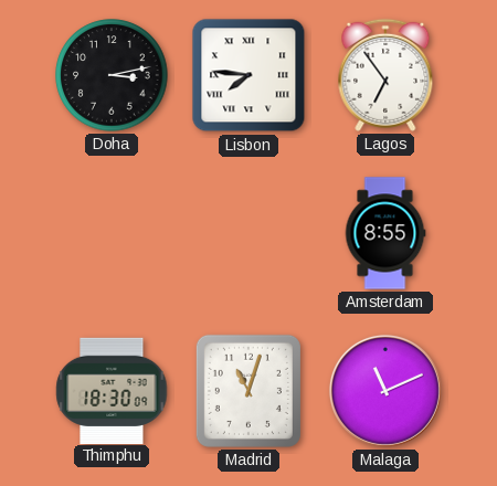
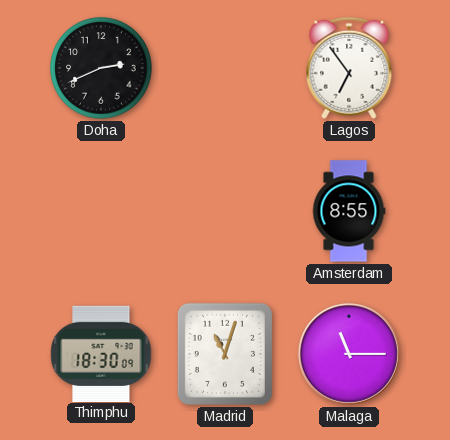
Doha: 3:13 -> 2:41 (101, 68)
Lisbon: 7:46 -> none (248, 75)
Malaga: 11:11 -> 11:15 (349, 354)
